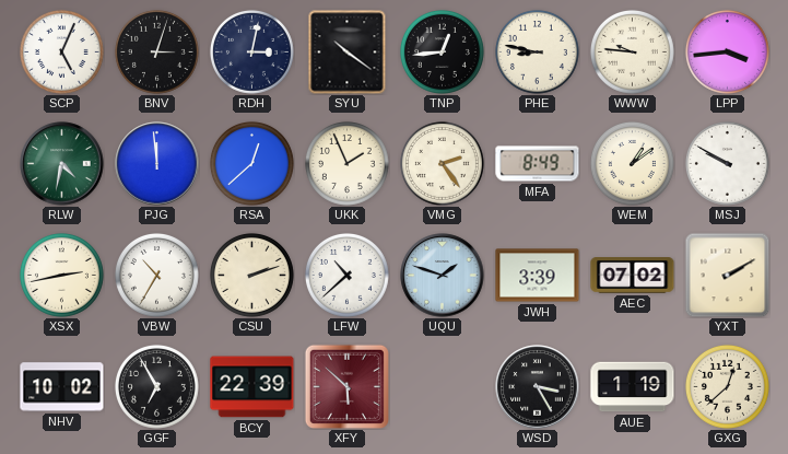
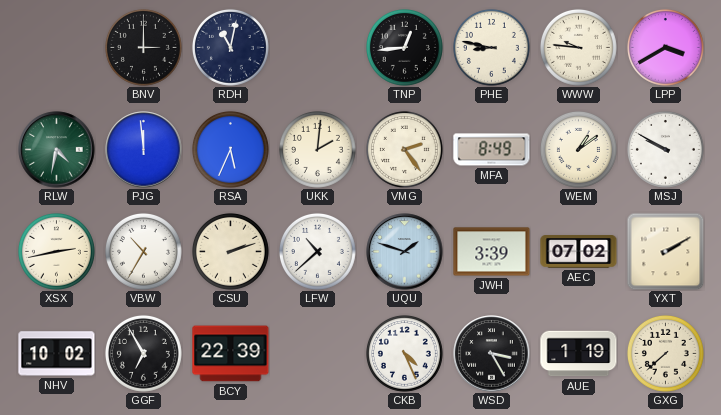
SCP: 5:04 -> none (61, 51)
BNV: 3:03 -> 3:00 (143, 47)
RDH: 3:02 -> 11:02 (230, 47)
SYU: 10:21 -> none (348, 51)
LPP: 3:44 -> 3:40 (665, 47)
RSA: 12:38 -> 5:34 (230, 149)
UKK: 1:56 -> 2:01 (317, 149)
XFY: 5:52 -> none (346, 386)
CKB: none -> 4:26 (404, 353)
GXG: 12:38 -> 7:38 (665, 353)
